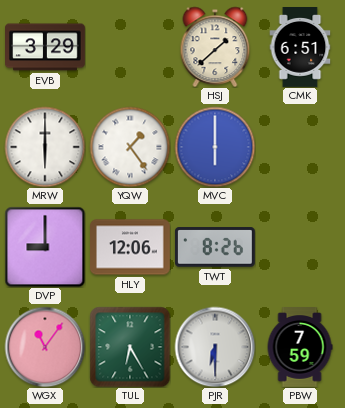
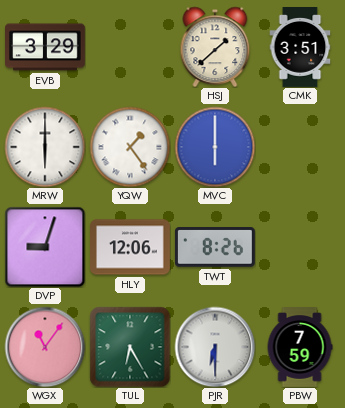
CMK: 6:51 -> 3:51 (300, 48)
DVP: 9:00 -> 9:03 (45, 247)
